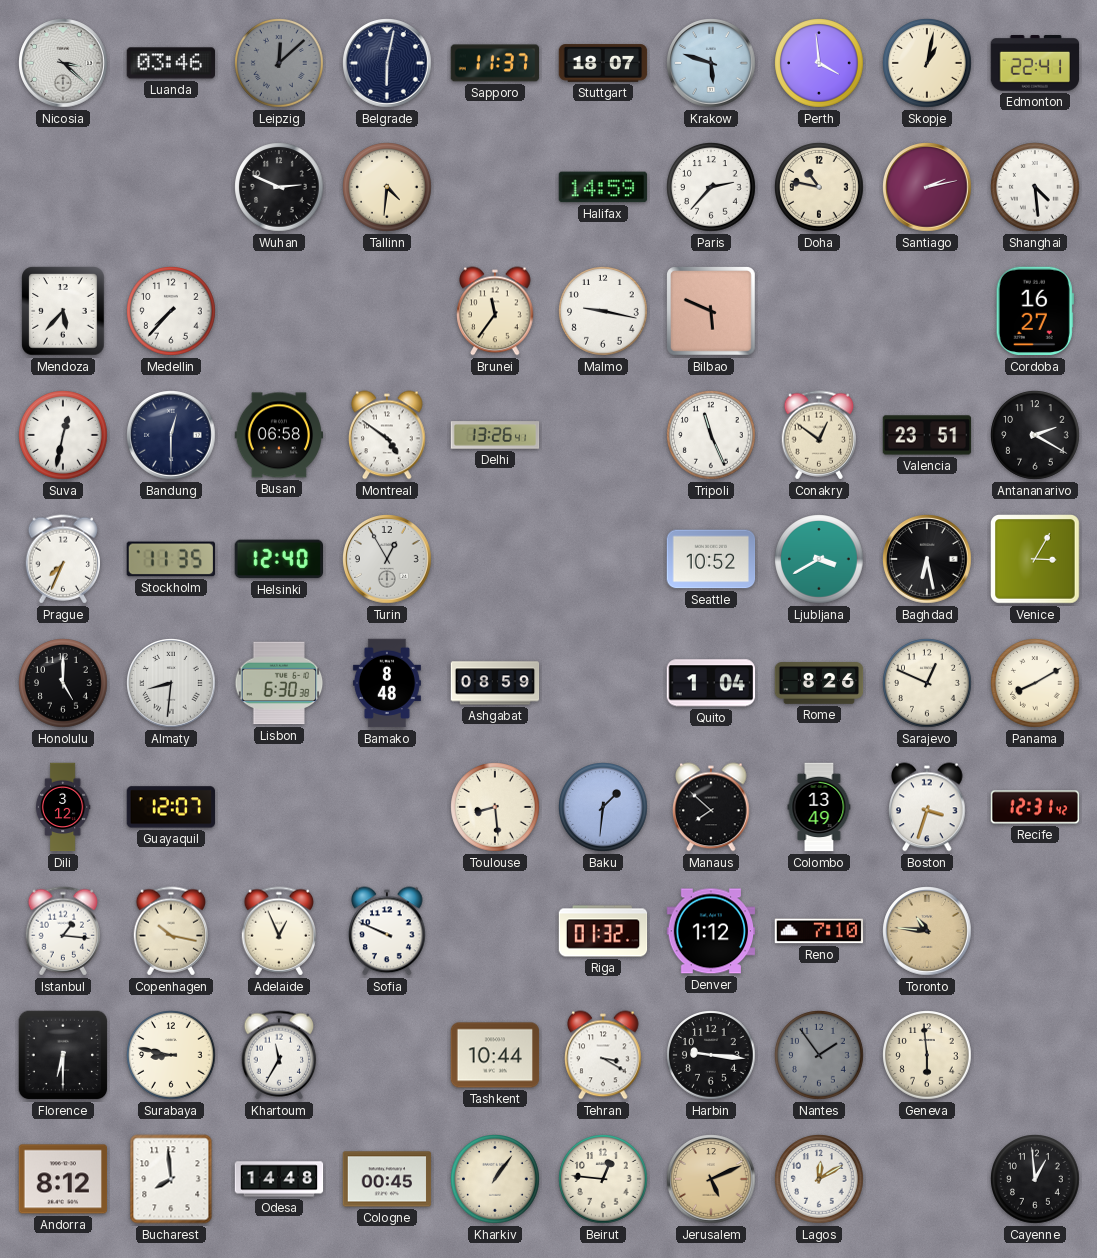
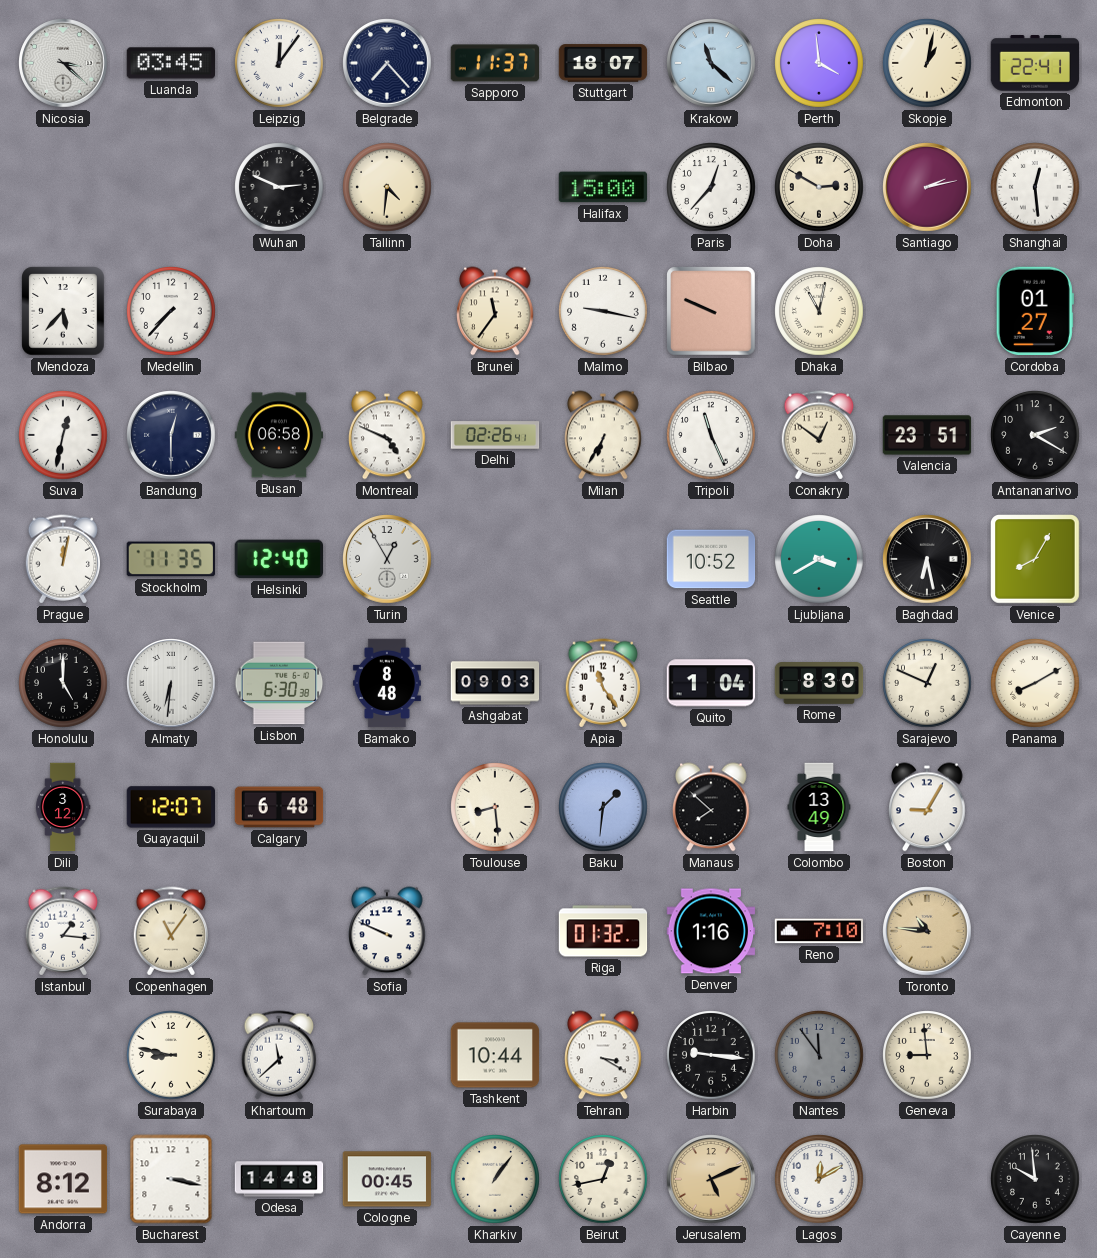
Luanda: 03:46 -> 03:45 (170, 63)
Leipzig: 12:08 -> 12:06 (279, 63)
Leipzig dial: grey -> white (279, 63)
Belgrade: 6:02 -> 7:23 (387, 63)
Krakow: 5:48 -> 11:22 (711, 63)
Halifax: 14:59 -> 15:00 (603, 187)
Paris: 2:37 -> 12:37 (711, 187)
Doha: 10:47 -> 2:50 (819, 187)
Shanghai: 4:29 -> 12:29 (1035, 187)
Bilbao: 5:49 -> 9:49 (712, 312)
Dhaka: none -> 11:02 (819, 311)
Cordoba: 16:27 -> 01:27 (1035, 311)
Montreal: 4:51 -> 4:49 (387, 435)
Delhi: 13:26 -> 02:26 (495, 435)
Milan: none -> 6:35 (603, 435)
Prague: 7:34 -> 12:02 (63, 559)
Venice: 3:05 -> 8:05 (1036, 560)
Almaty: 8:31 -> 6:31 (171, 683)
Ashgabat: 08:59 -> 09:03 (495, 683)
Apia: none -> 11:24 (603, 683)
Rome: 8:26 -> 8:30 (819, 683)
Calgary: none -> 6:48 (279, 807)
Boston: 3:33 -> 9:05 (927, 807)
Recife: 12:31 -> none (1035, 807)
Copenhagen: 10:17 -> 11:06 (171, 931)
Adelaide: 12:56 -> none (279, 931)
Denver: 1:12 -> 1:16 (711, 931)
Florence: 6:30 -> none (63, 1055)
Khartoum: 11:35 -> 11:38 (279, 1055)
Nantes: 1:54 -> 11:54 (819, 1055)
Geneva: 5:59 -> 8:59 (927, 1055)
Bucharest: 7:59 -> 3:17 (171, 1179)
Beirut: 12:46 -> 12:43 (603, 1179)
Cayenne: 12:59 -> 9:59 (1035, 1179)
